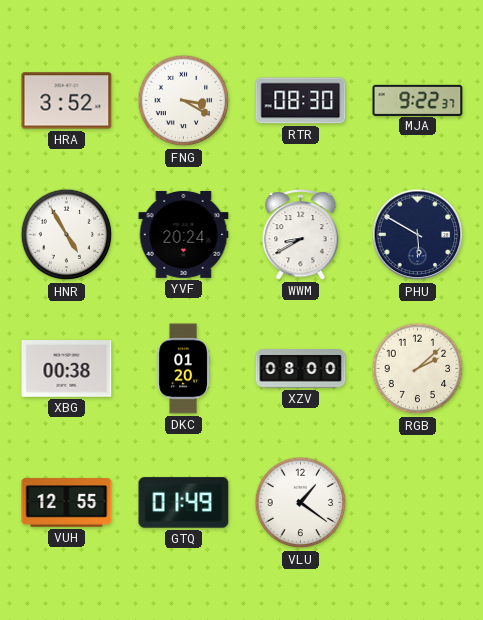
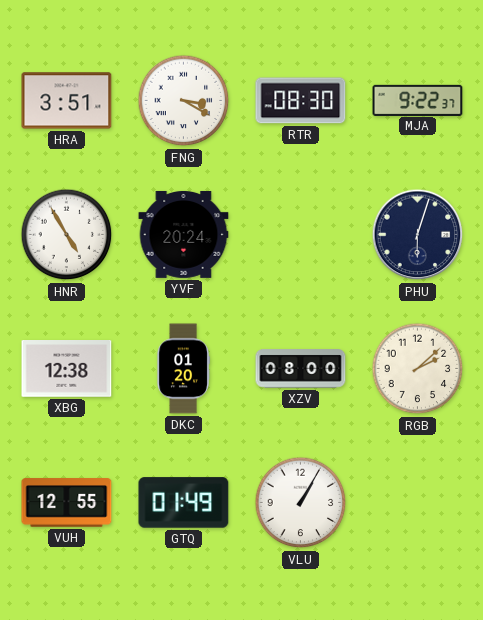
HRA: 3:52 -> 3:51 (67, 101)
WWM: 8:40 -> none (301, 235)
PHU: 5:50 -> 6:03 (418, 235)
XBG: 00:38 -> 12:38 (67, 369)
VLU: 1:21 -> 1:05 (301, 503)
